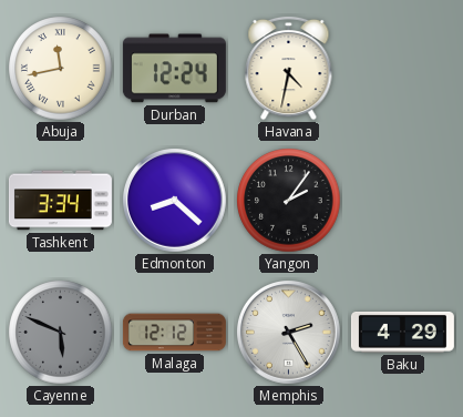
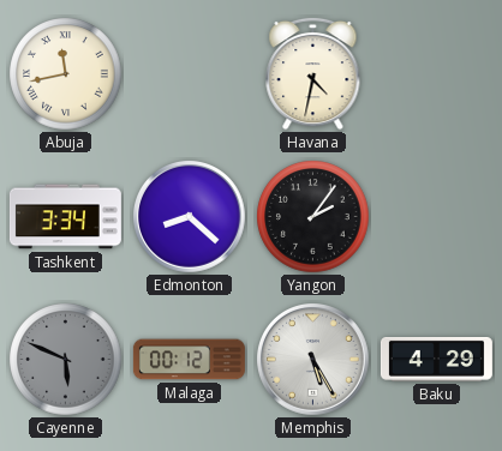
Durban: 12:24 -> none (174, 69)
Malaga: 12:12 -> 00:12 (189, 360)
Memphis: 2:25 -> 5:25 (313, 360)
